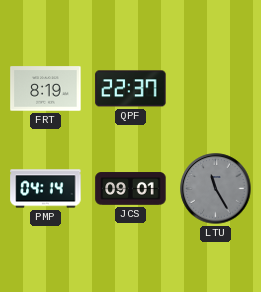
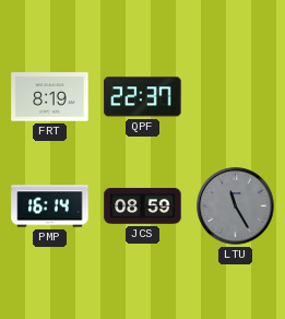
PMP: 04:14 -> 16:14 (50, 206)
JCS: 09:01 -> 08:59 (143, 206)
